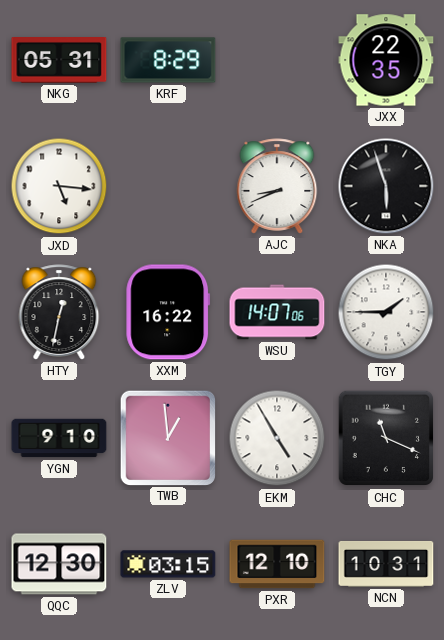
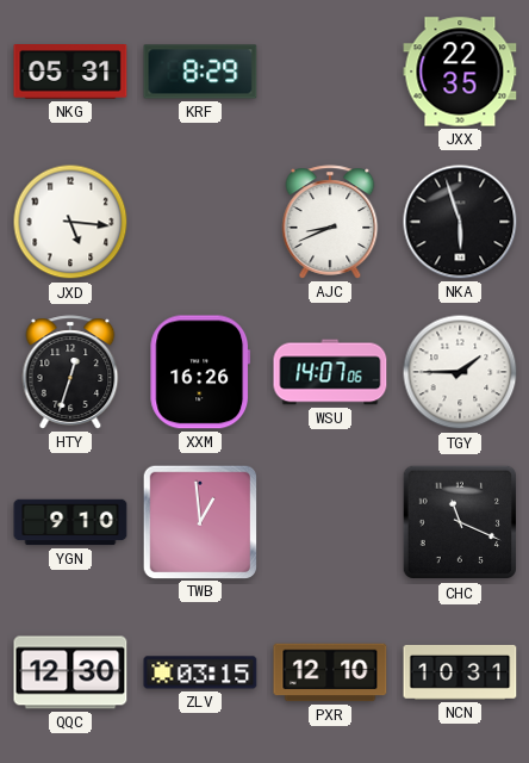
HTY: 12:32 -> 12:33 (70, 372)
XXM: 16:22 -> 16:26 (200, 372)
EKM: 4:55 -> none (277, 438)
